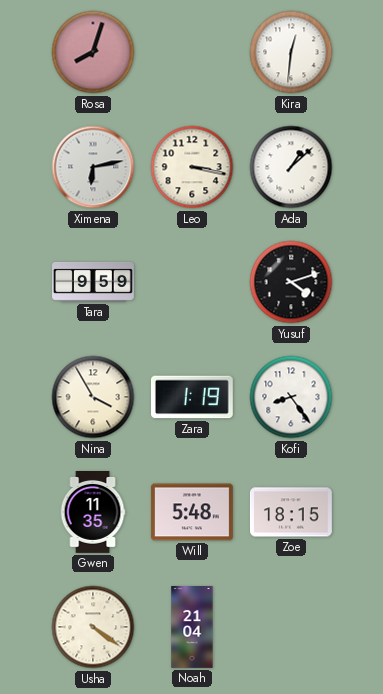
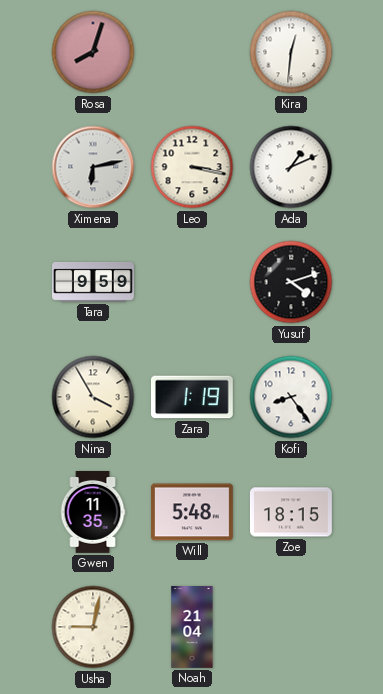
Ada: 1:08 -> 1:11 (291, 167)
Usha: 4:21 -> 9:02 (93, 627)
